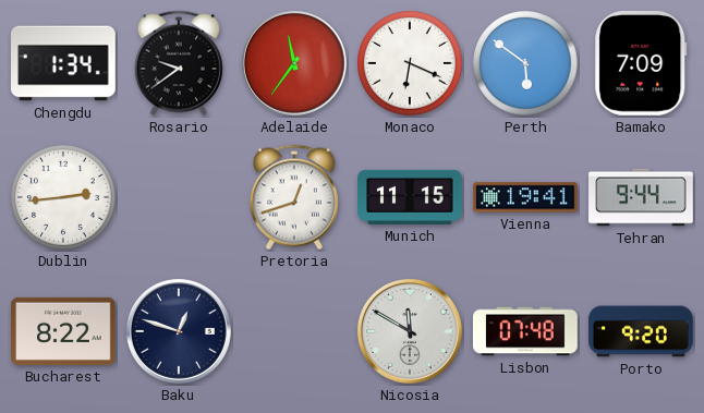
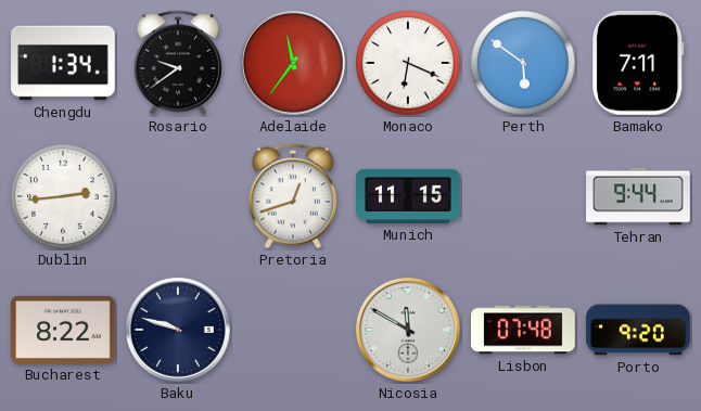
Bamako: 7:09 -> 7:11 (638, 63)
Vienna: 19:41 -> none (526, 197)
Baku: 12:48 -> 9:48 (178, 330)
